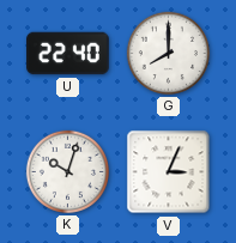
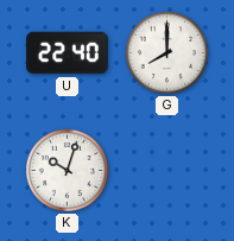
V: 3:04 -> none (169, 172)
